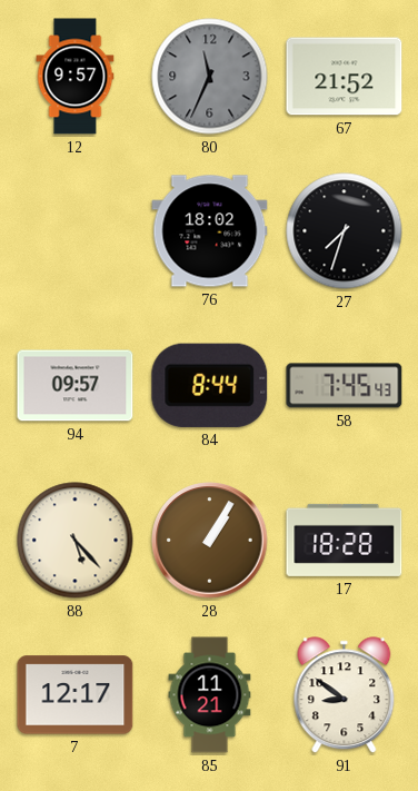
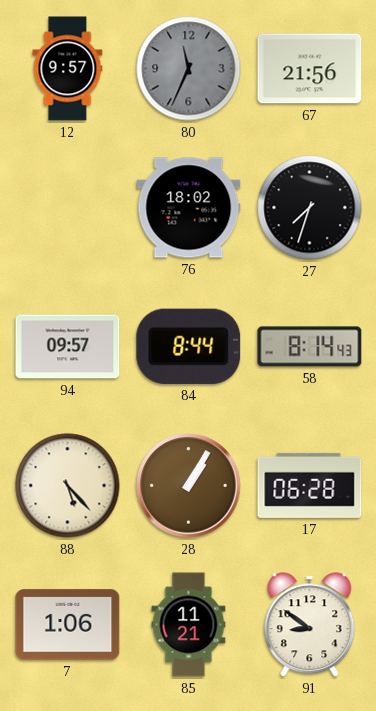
67: 21:52 -> 21:56 (310, 69)
58: 7:45 -> 8:14 (310, 347)
17: 18:28 -> 06:28 (310, 485)
7: 12:17 -> 1:06 (68, 625)
